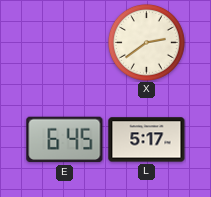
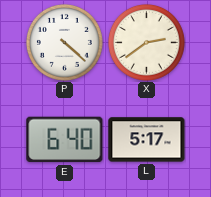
P: none -> 4:22 (64, 42)
E: 6:45 -> 6:40 (65, 140)
